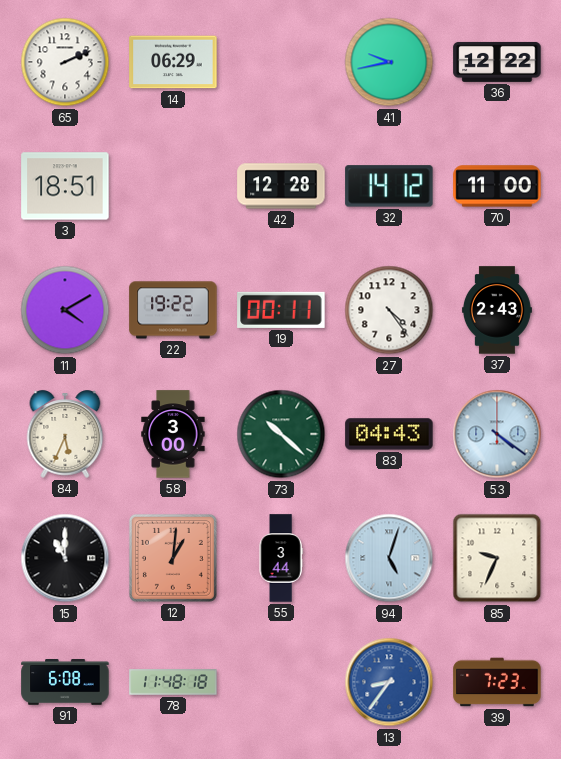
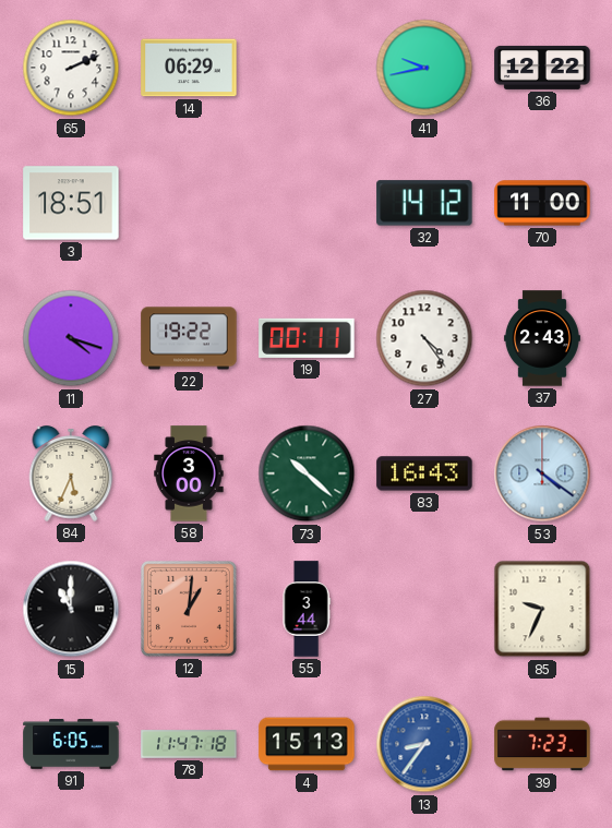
42: 12:28 -> none (281, 186)
11: 4:10 -> 4:18 (71, 338)
83: 04:43 -> 16:43 (424, 473)
94: 5:03 -> none (389, 558)
91: 6:08 -> 6:05 (71, 744)
78: 11:48 -> 11:47 (189, 744)
4: none -> 15:13 (307, 744)
